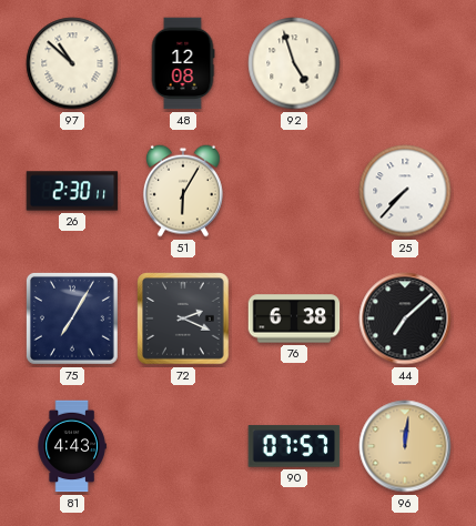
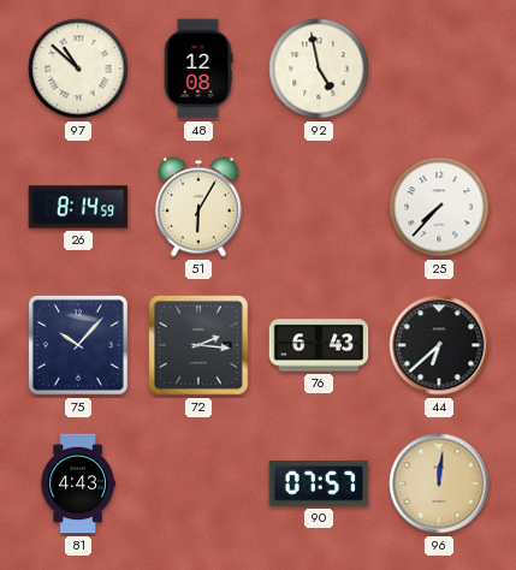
92: 4:57 -> 4:58 (319, 69)
26: 2:30 -> 8:14 (78, 207)
75: 7:05 -> 10:07 (78, 345)
72: 2:19 -> 2:16 (198, 345)
76: 6:38 -> 6:43 (319, 345)
44: 7:08 -> 6:38 (439, 345)
